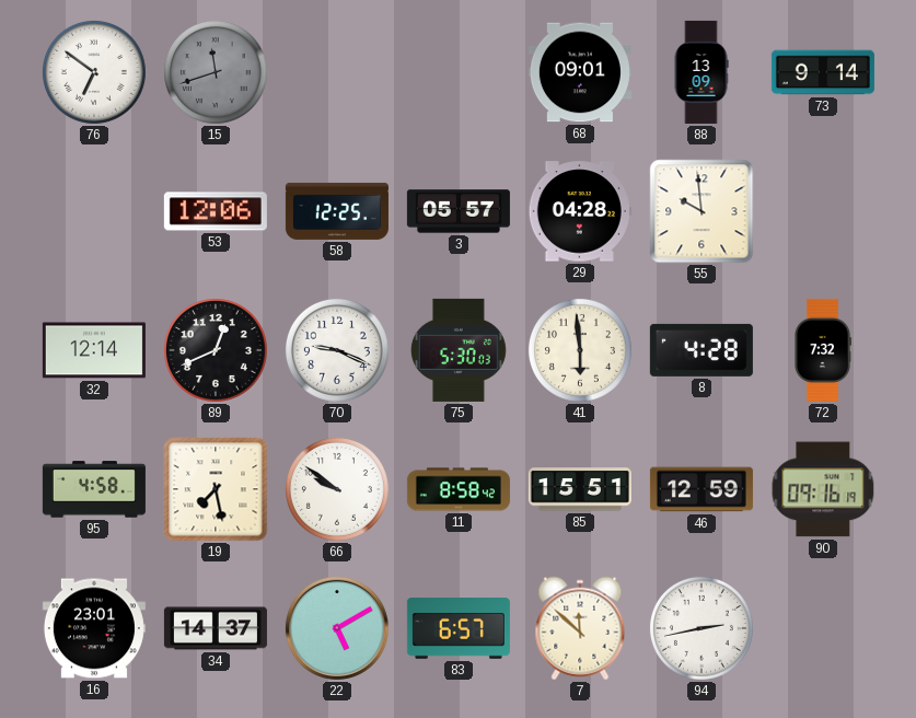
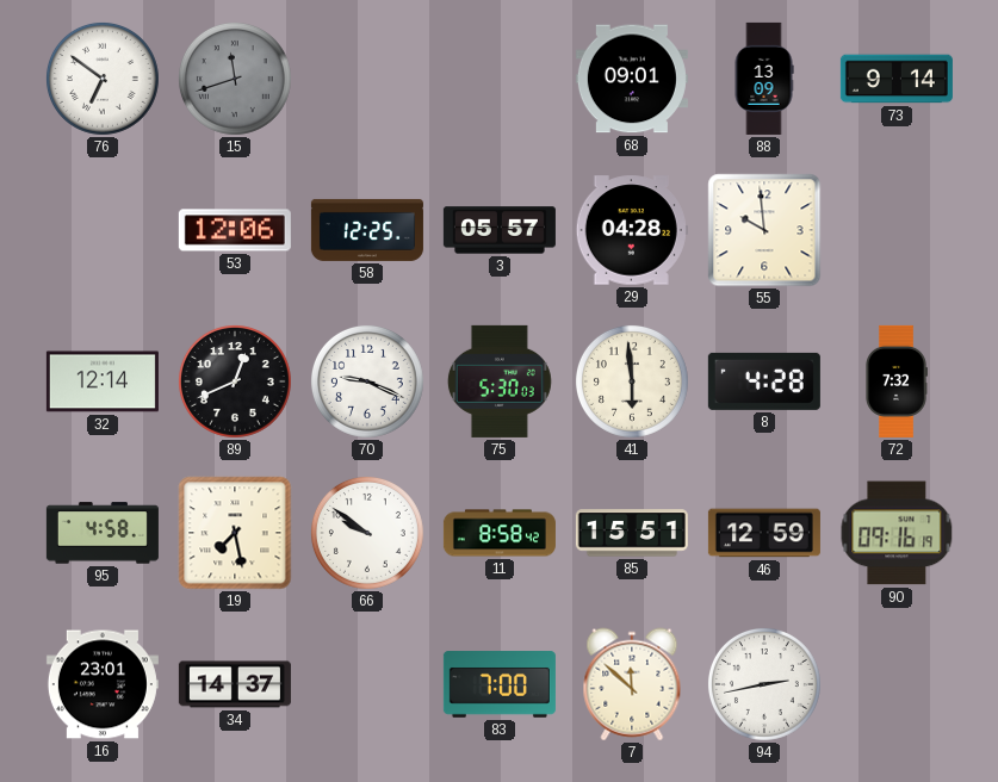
22: 5:10 -> none (337, 628)
83: 6:57 -> 7:00 (500, 684)
